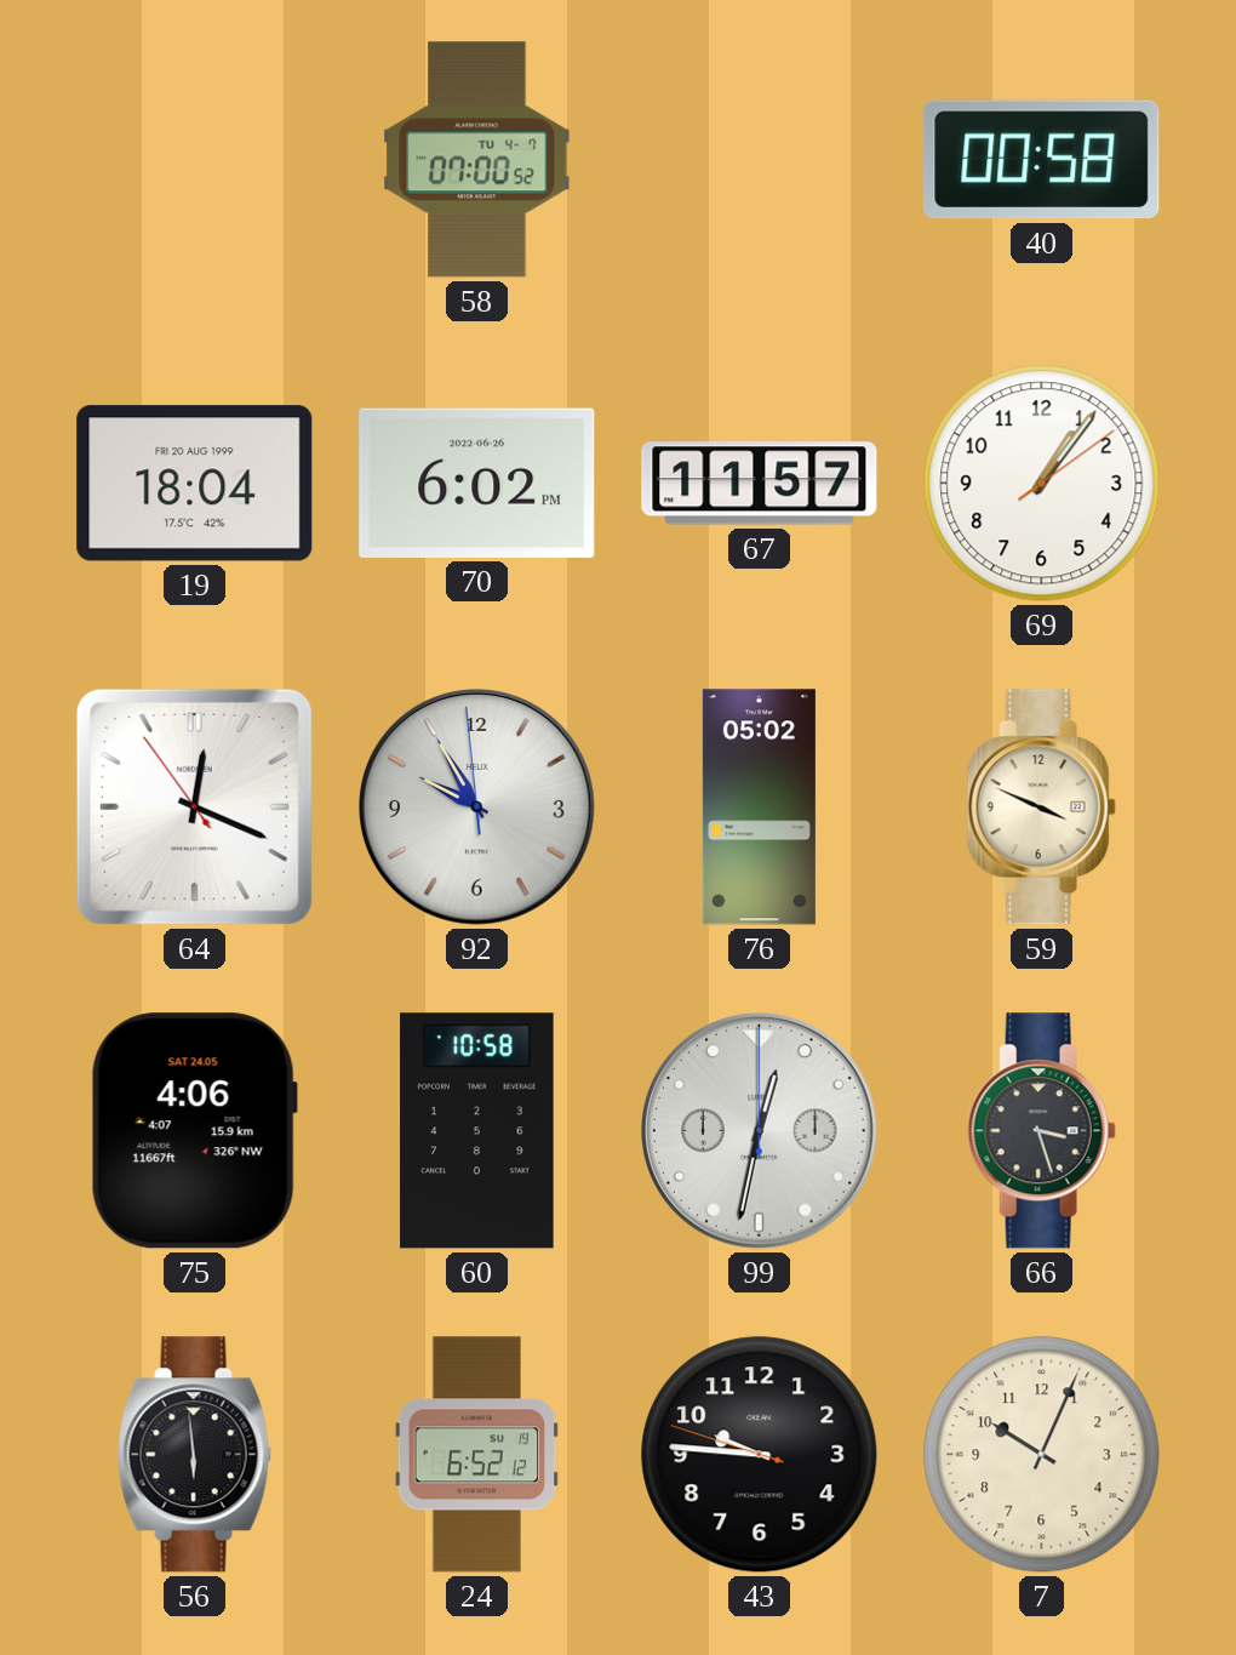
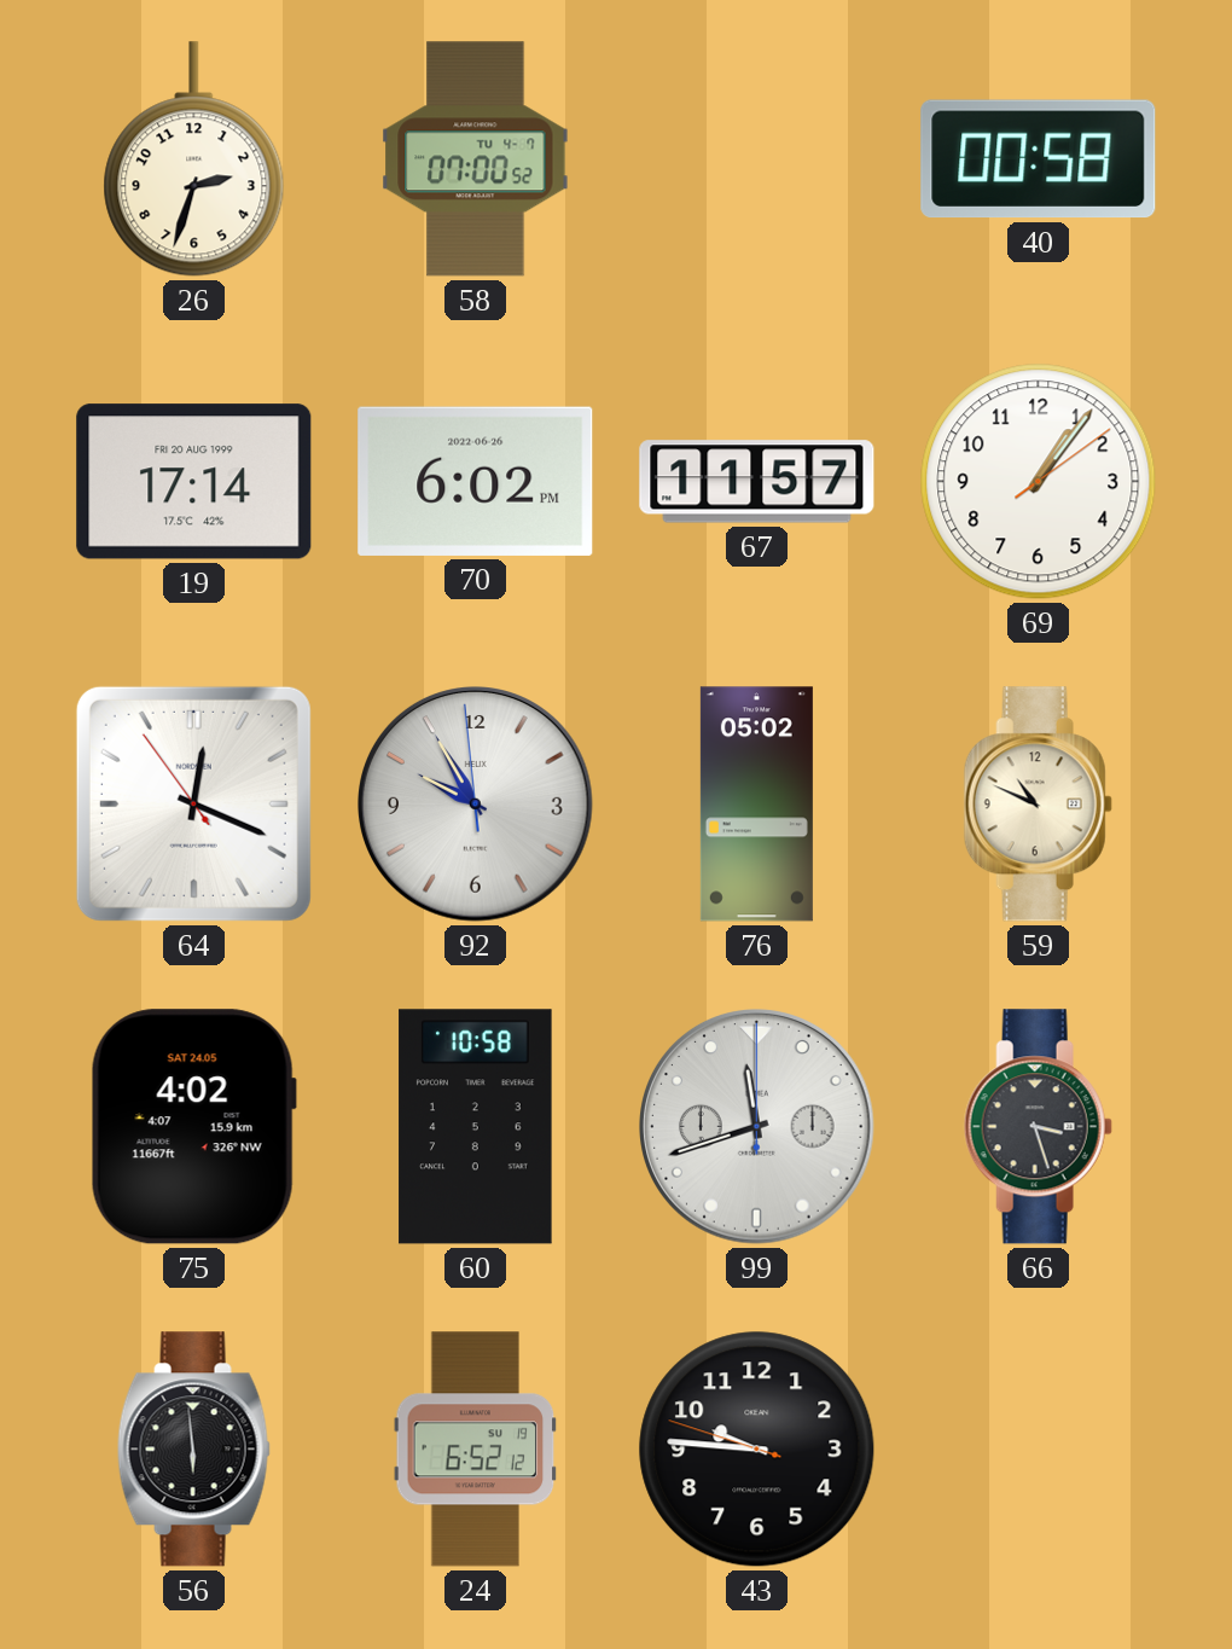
26: none -> 2:33 (194, 159)
19: 18:04 -> 17:14 (194, 482)
59: 3:49 -> 10:49 (1038, 805)
75: 4:06 -> 4:02 (193, 1127)
99: 12:32 -> 11:42 (757, 1127)
7: 10:04 -> none (1042, 1455)
